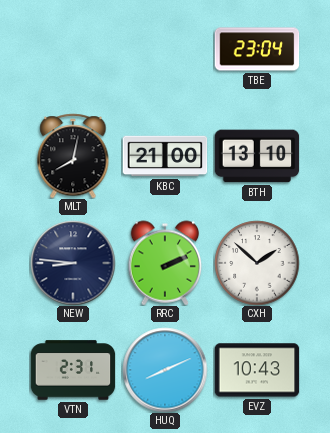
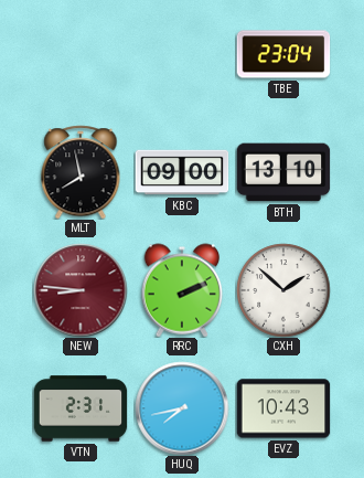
MLT: 8:02 -> 7:58 (81, 172)
KBC: 21:00 -> 09:00 (182, 172)
NEW dial: navy -> burgundy (81, 290)
HUQ: 8:11 -> 7:43 (182, 408)
